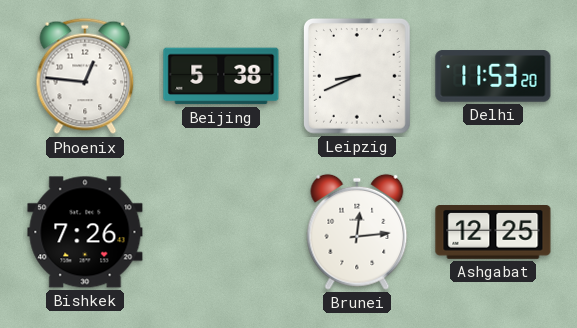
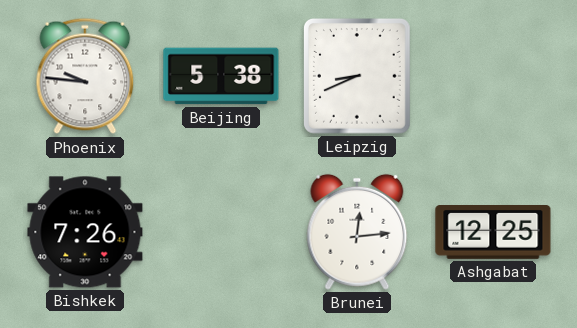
Phoenix: 12:46 -> 9:46 (85, 76)
Delhi: 11:53 -> none (493, 76)
